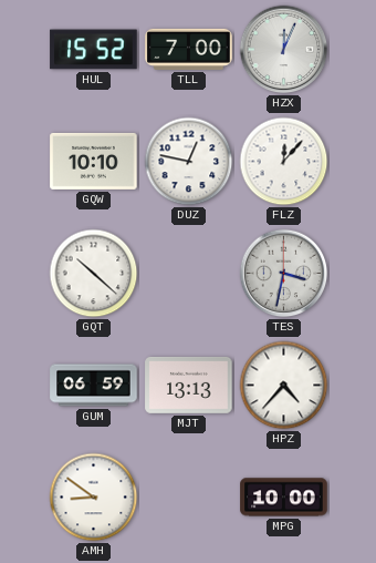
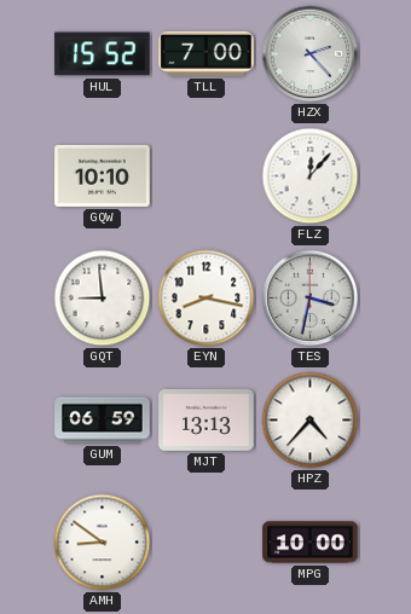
HZX: 12:04 -> 2:23 (311, 54)
DUZ: 12:47 -> none (189, 162)
GQT: 10:22 -> 8:59 (103, 299)
EYN: none -> 8:17 (207, 299)
